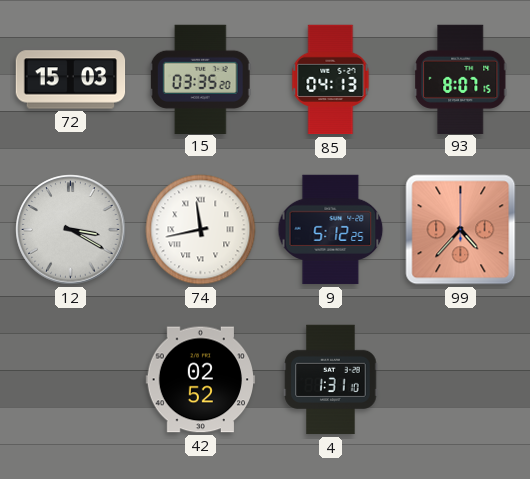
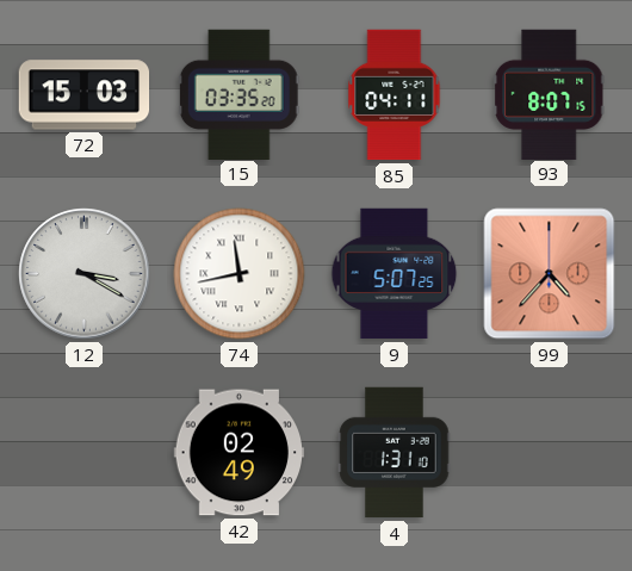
85: 04:13 -> 04:11 (395, 95)
9: 5:12 -> 5:07 (395, 274)
42: 02:52 -> 02:49 (240, 453)
